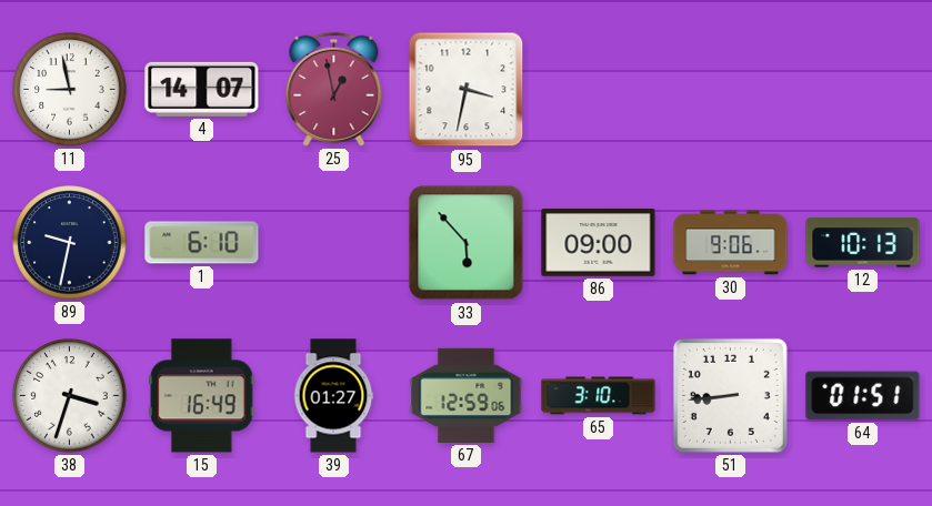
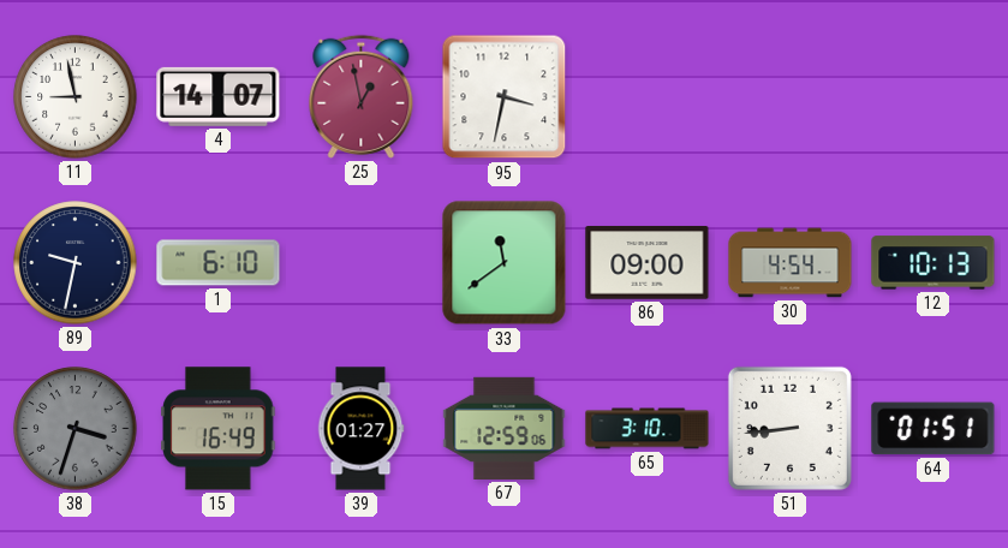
33: 5:53 -> 11:39 (505, 263)
30: 9:06 -> 4:54 (791, 263)
38 dial: white -> grey (76, 429)
